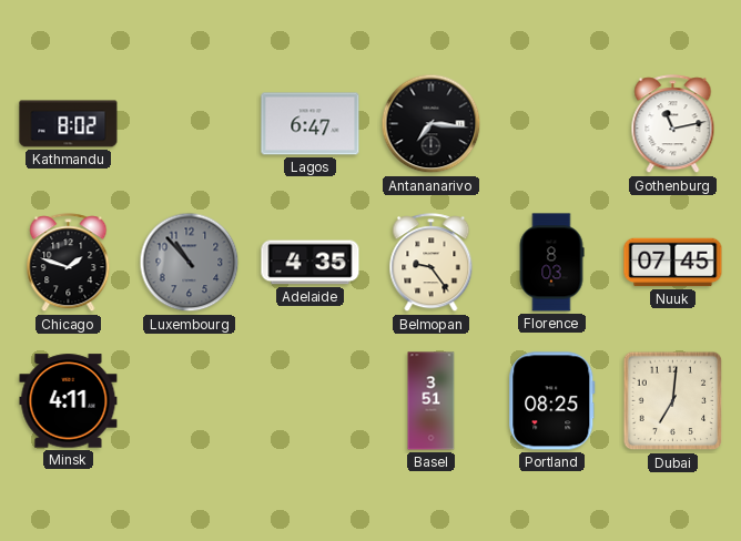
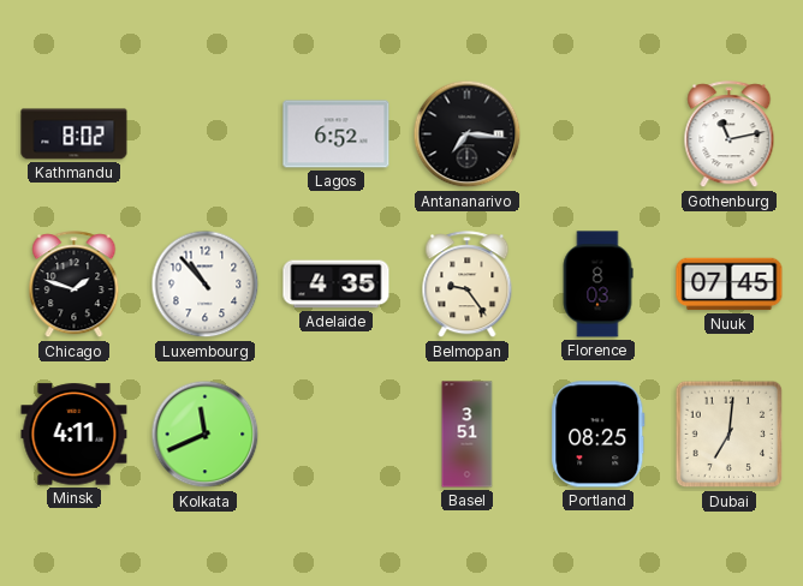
Lagos: 6:47 -> 6:52 (337, 134)
Luxembourg dial: grey -> white (206, 285)
Kolkata: none -> 11:41 (206, 435)
